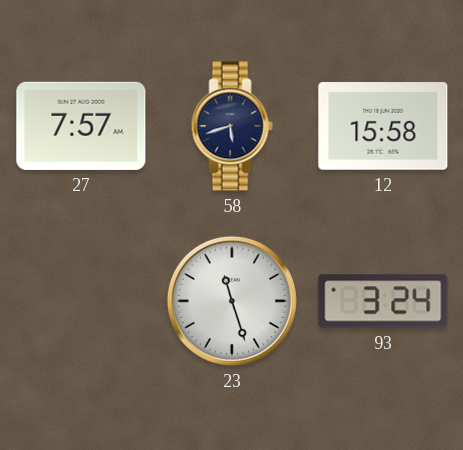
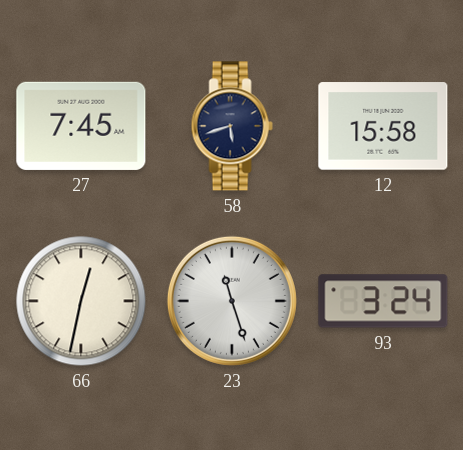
27: 7:57 -> 7:45 (81, 126)
66: none -> 12:32 (81, 301)
